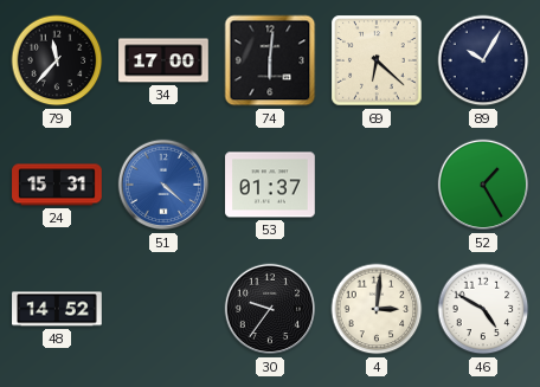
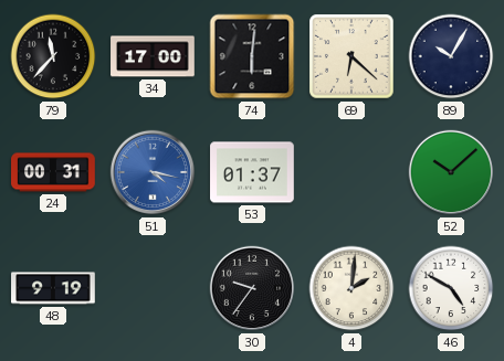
24: 15:31 -> 00:31 (53, 172)
51: 4:22 -> 4:17 (153, 172)
52: 1:25 -> 10:08 (451, 172)
48: 14:52 -> 9:19 (53, 288)
4: 3:01 -> 2:01 (351, 288)
